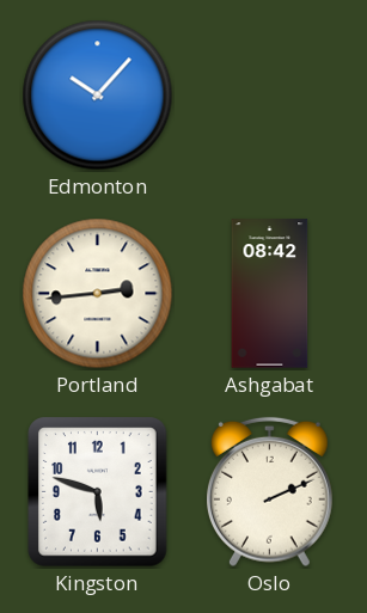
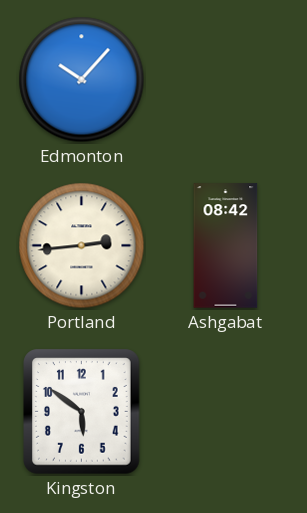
Kingston: 5:48 -> 5:51 (82, 412)
Oslo: 2:11 -> none (270, 492)
